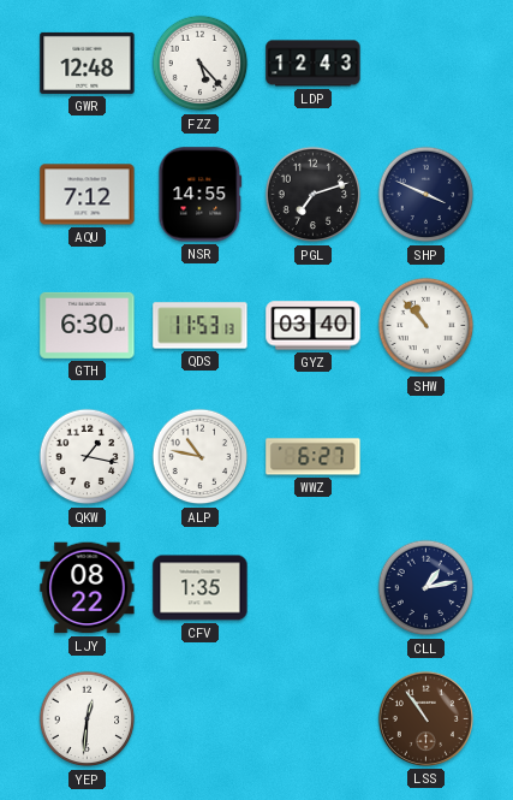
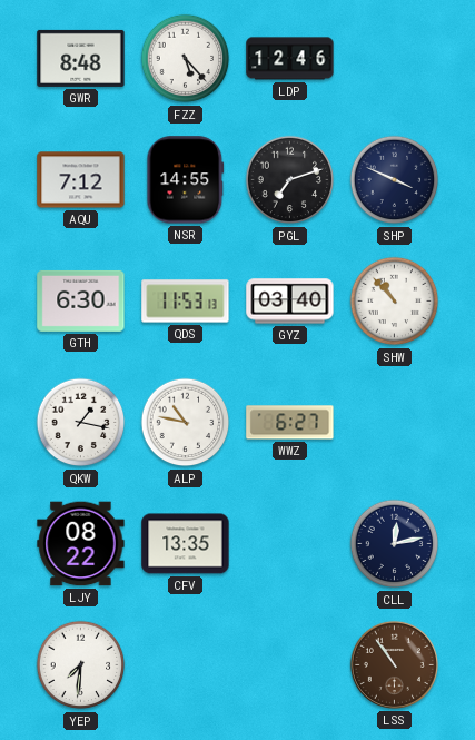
GWR: 12:48 -> 8:48 (81, 58)
LDP: 12:43 -> 12:46 (290, 59)
CFV: 1:35 -> 13:35 (186, 544)
CLL: 1:13 -> 12:13 (395, 544)
YEP: 12:31 -> 7:31 (81, 665)
